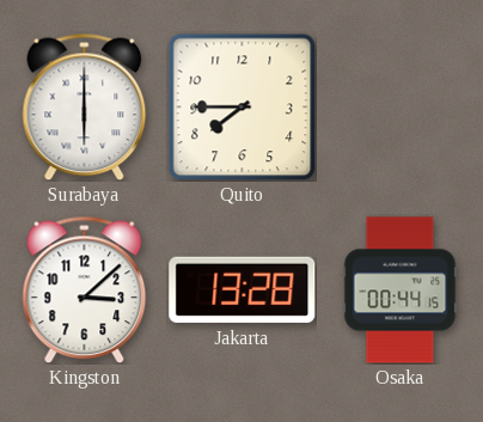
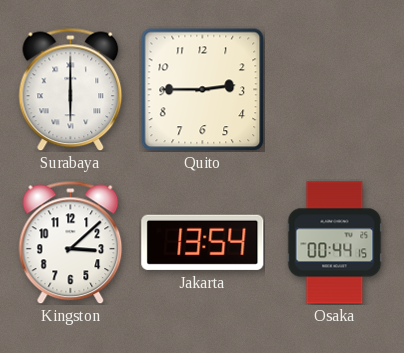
Quito: 7:45 -> 2:45 (202, 89)
Jakarta: 13:28 -> 13:54 (203, 242)
